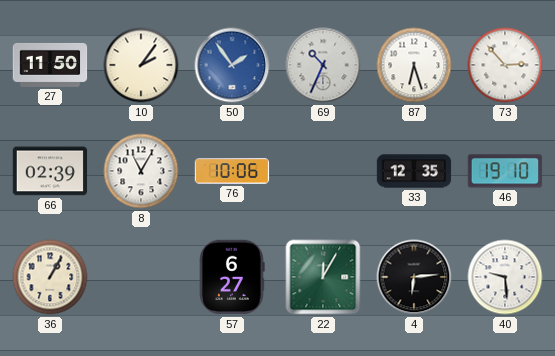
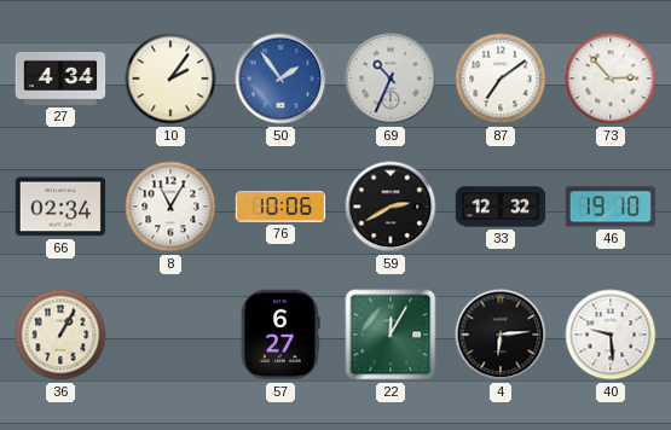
27: 11:50 -> 4:34 (60, 79)
87: 6:27 -> 7:09 (501, 79)
66: 02:39 -> 02:34 (60, 207)
59: none -> 2:40 (391, 207)
33: 12:35 -> 12:32 (501, 207)
